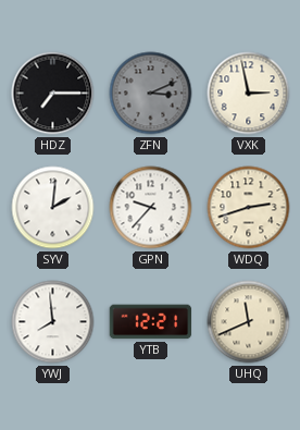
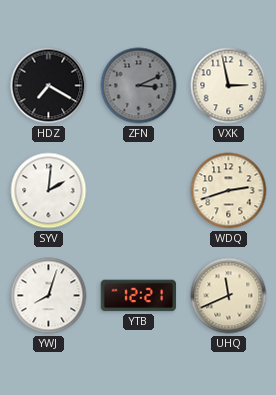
HDZ: 7:15 -> 7:20 (49, 86)
GPN: 9:37 -> none (151, 208)
YWJ: 7:59 -> 8:03 (49, 296)
